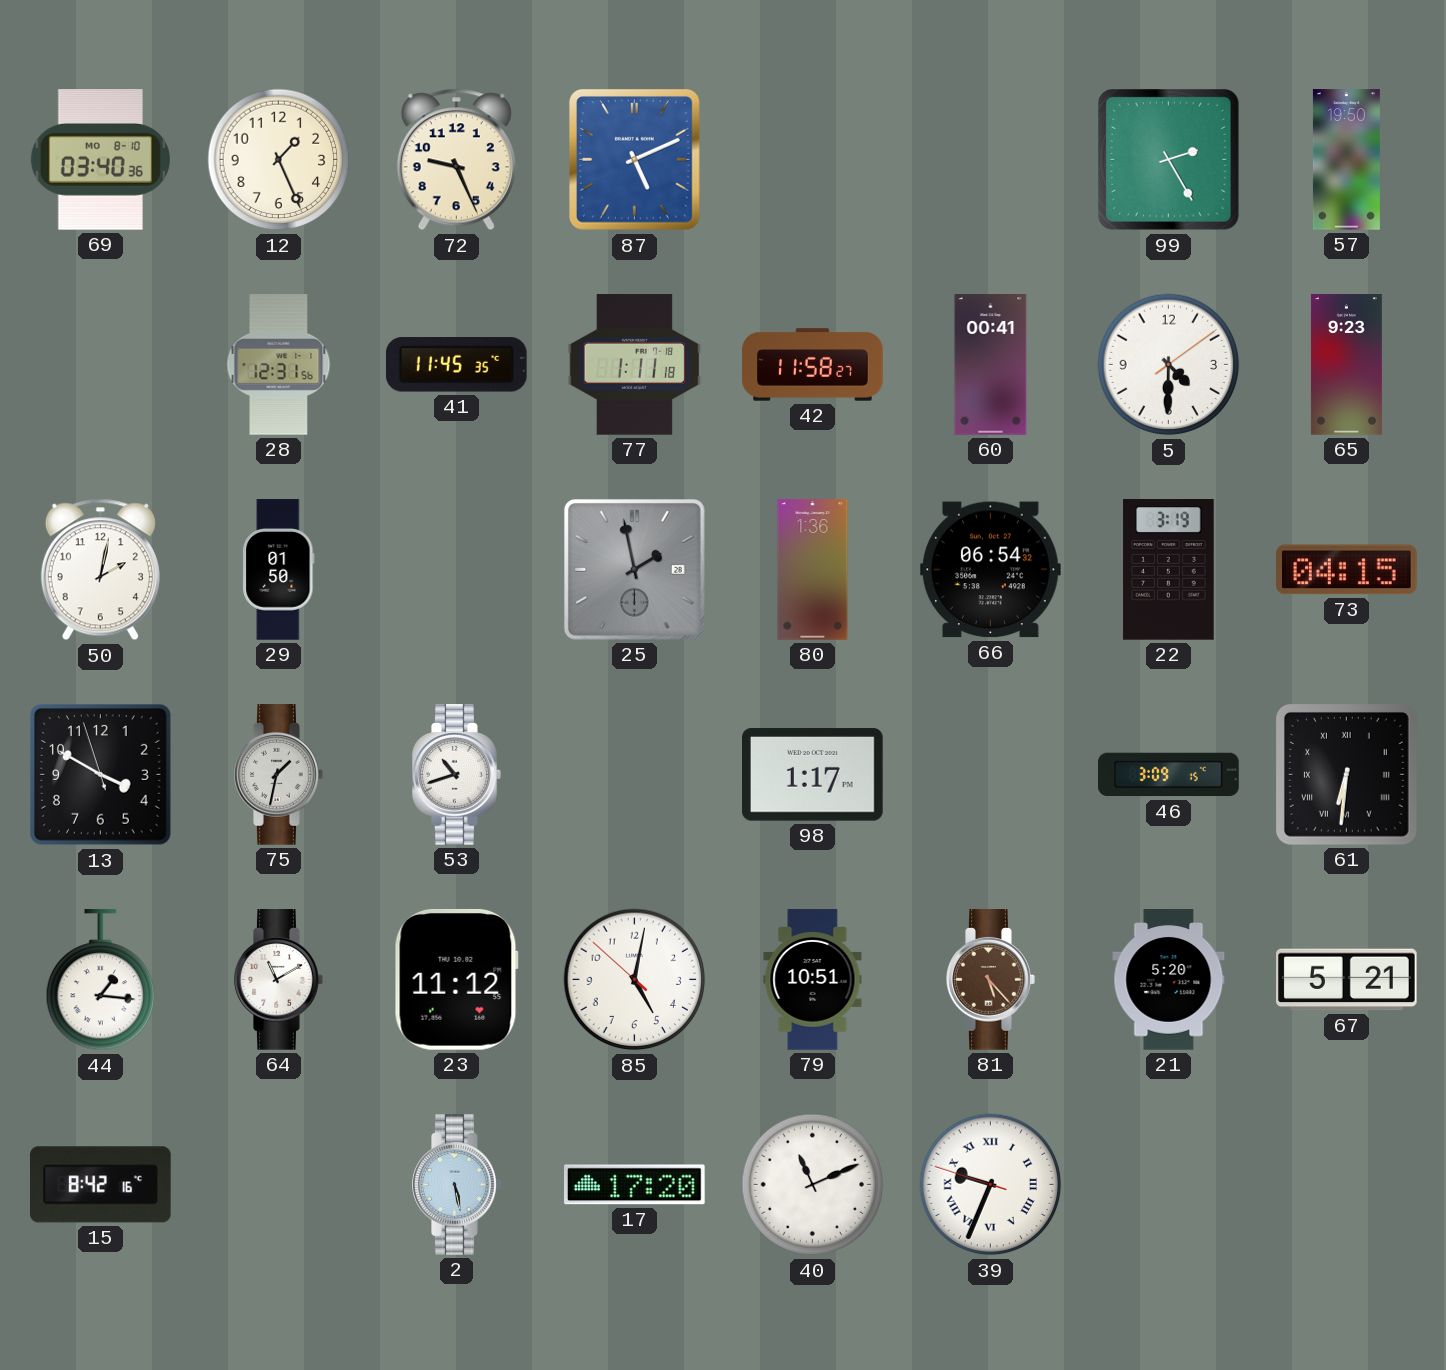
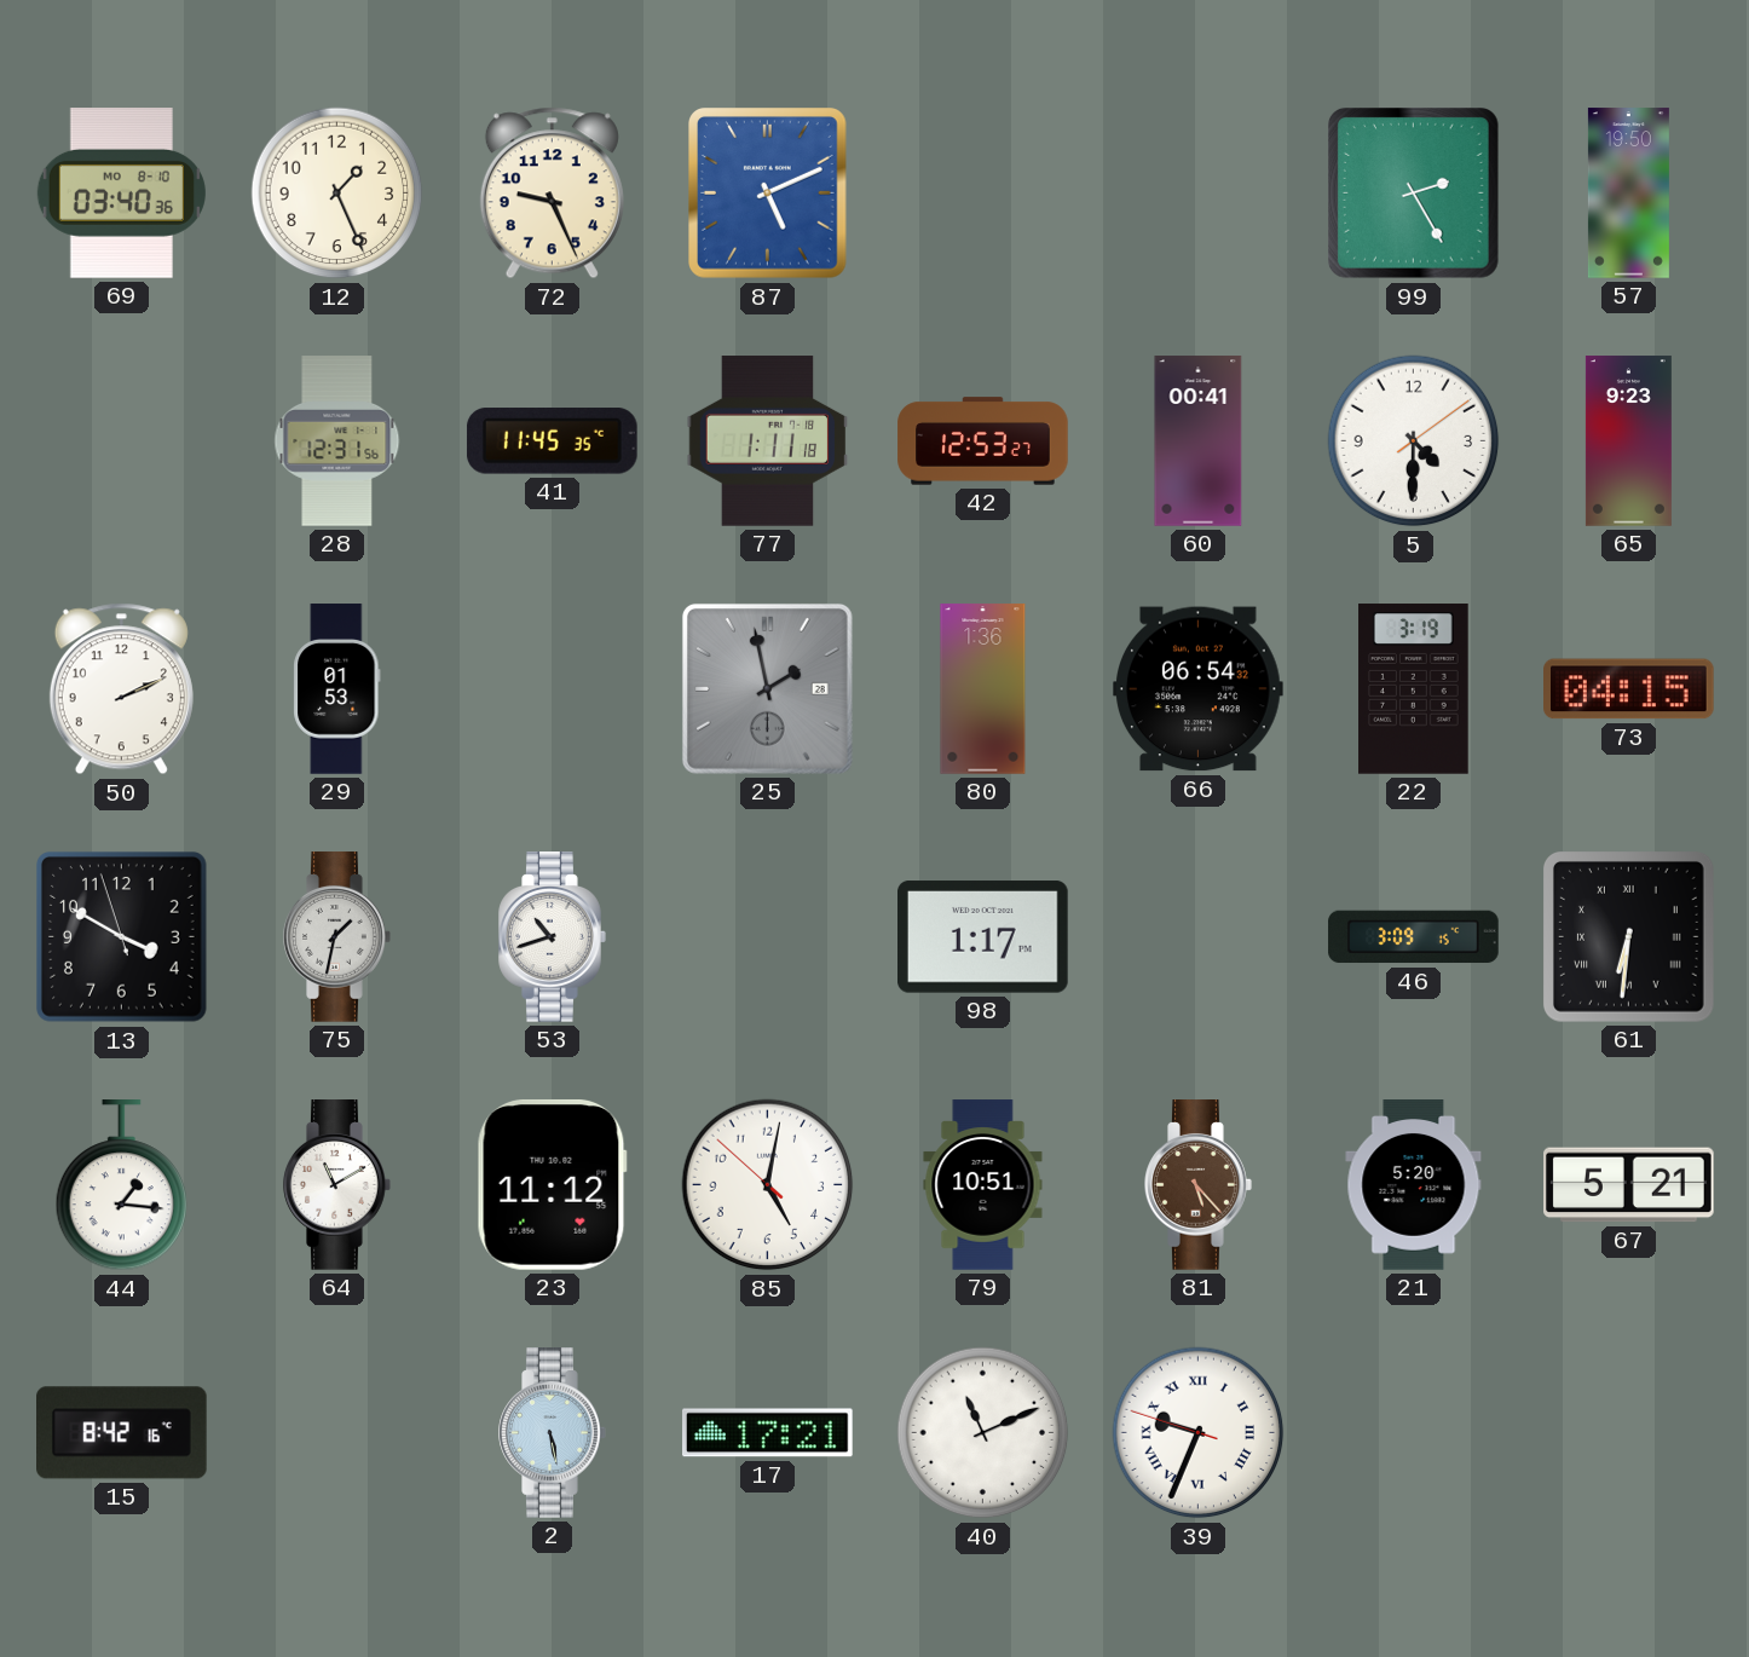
42: 11:58 -> 12:53 (983, 441)
50: 2:02 -> 2:11 (121, 689)
29: 01:50 -> 01:53 (337, 689)
17: 17:20 -> 17:21 (768, 1433)
